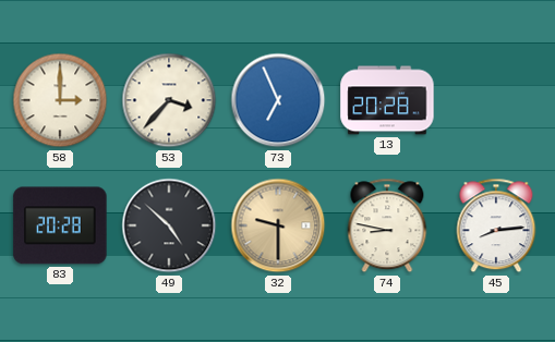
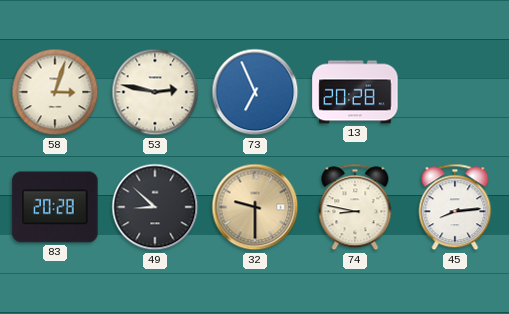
58: 3:00 -> 3:03 (55, 92)
53: 3:37 -> 2:47 (155, 92)
49: 4:52 -> 8:52 (155, 207)
